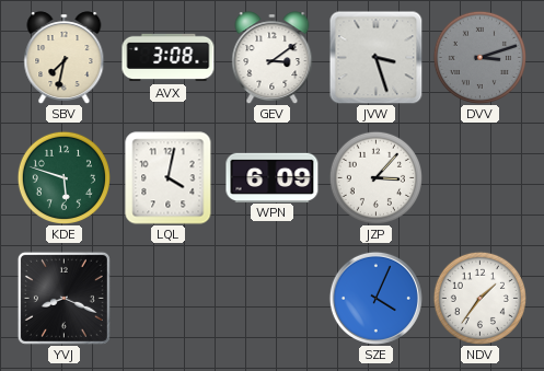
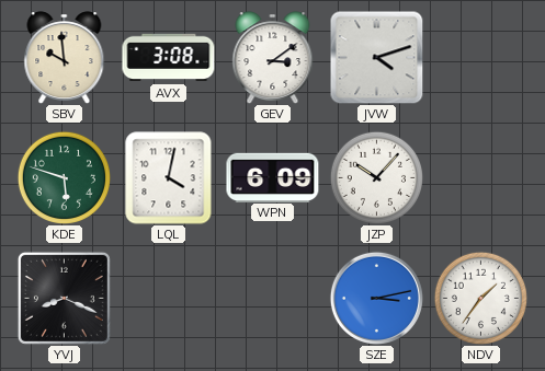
SBV: 7:32 -> 9:59 (65, 58)
JVW: 3:27 -> 4:12 (376, 57)
DVV: 3:12 -> none (479, 57)
JZP: 3:07 -> 10:07 (376, 177)
SZE: 4:04 -> 3:13 (376, 298)
